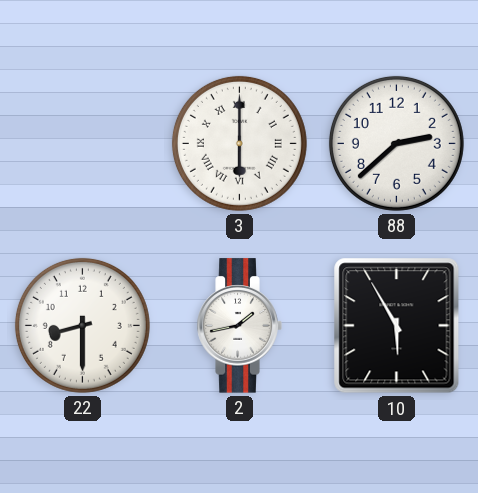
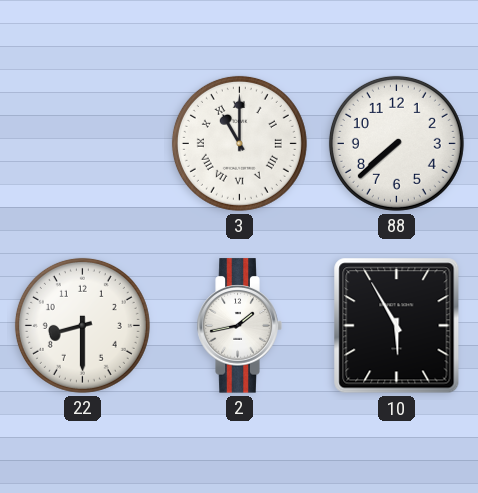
3: 6:00 -> 11:00 (239, 143)
88: 2:38 -> 7:38 (396, 143)
